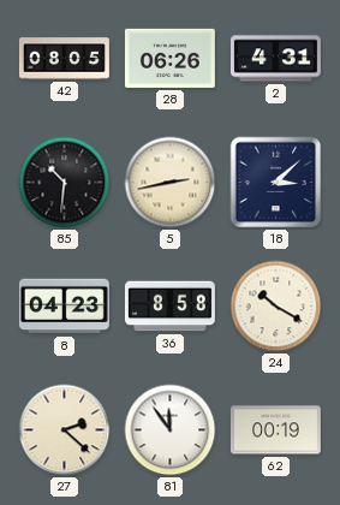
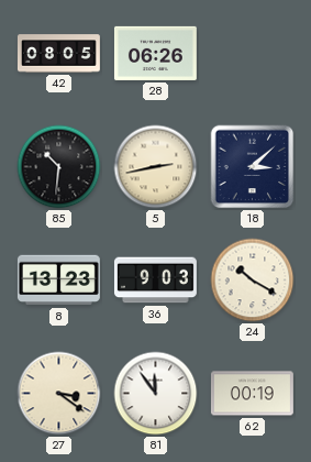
2: 4:31 -> none (275, 59)
8: 04:23 -> 13:23 (58, 280)
36: 8:58 -> 9:03 (155, 280)
27: 2:22 -> 3:21 (59, 394)
